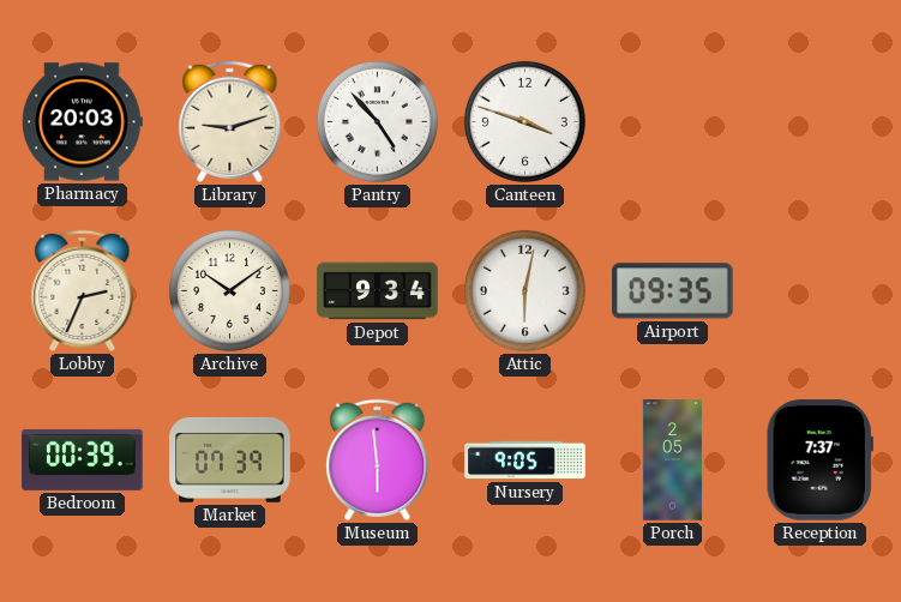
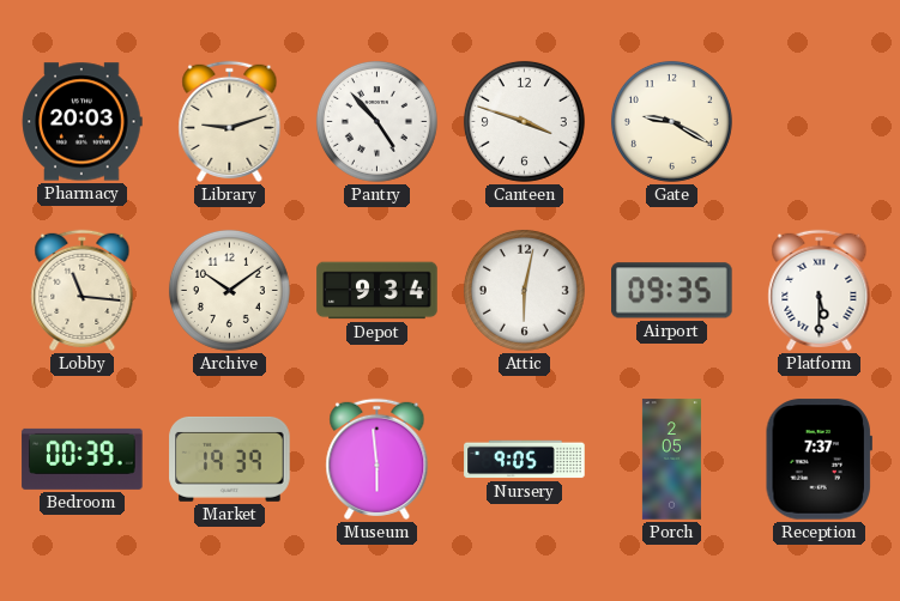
Gate: none -> 9:20 (671, 121)
Lobby: 2:34 -> 11:16 (83, 290)
Platform: none -> 5:30 (820, 290)
Market: 07:39 -> 19:39 (230, 459)
